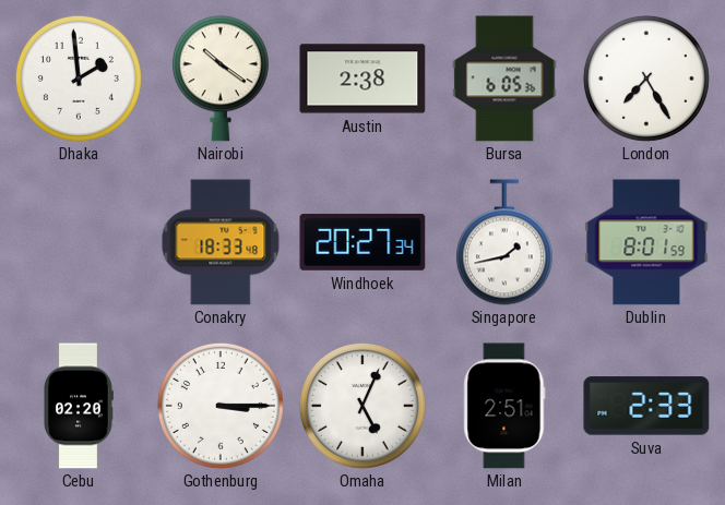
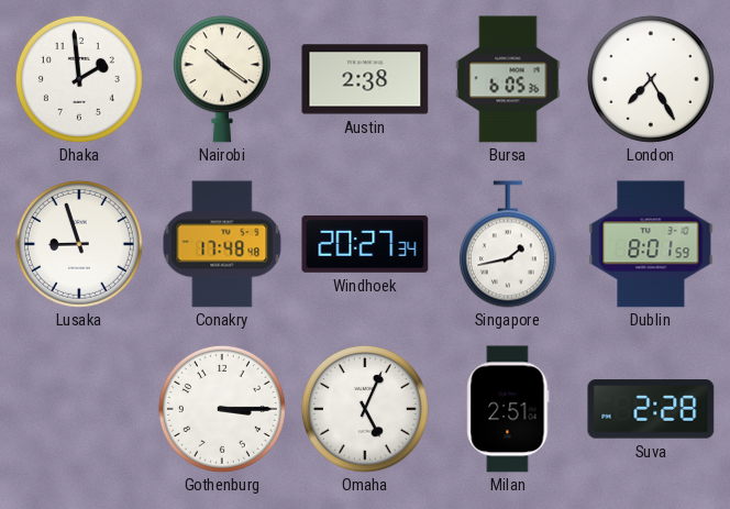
Lusaka: none -> 8:57 (79, 244)
Conakry: 18:33 -> 17:48 (222, 244)
Cebu: 02:20 -> none (79, 406)
Suva: 2:33 -> 2:28 (651, 409)
